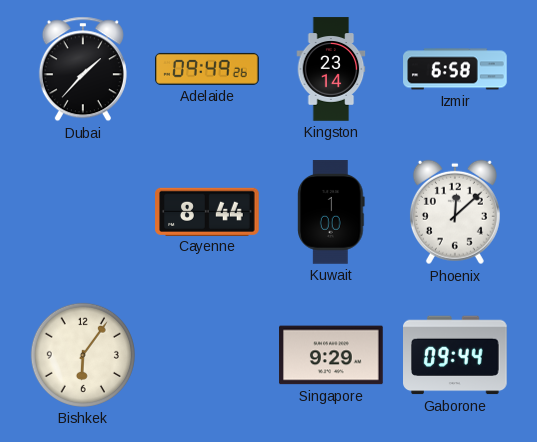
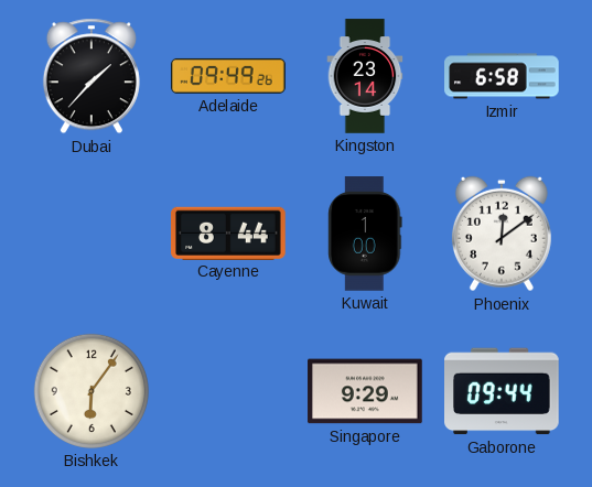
Phoenix: 12:08 -> 12:09 (502, 234)
